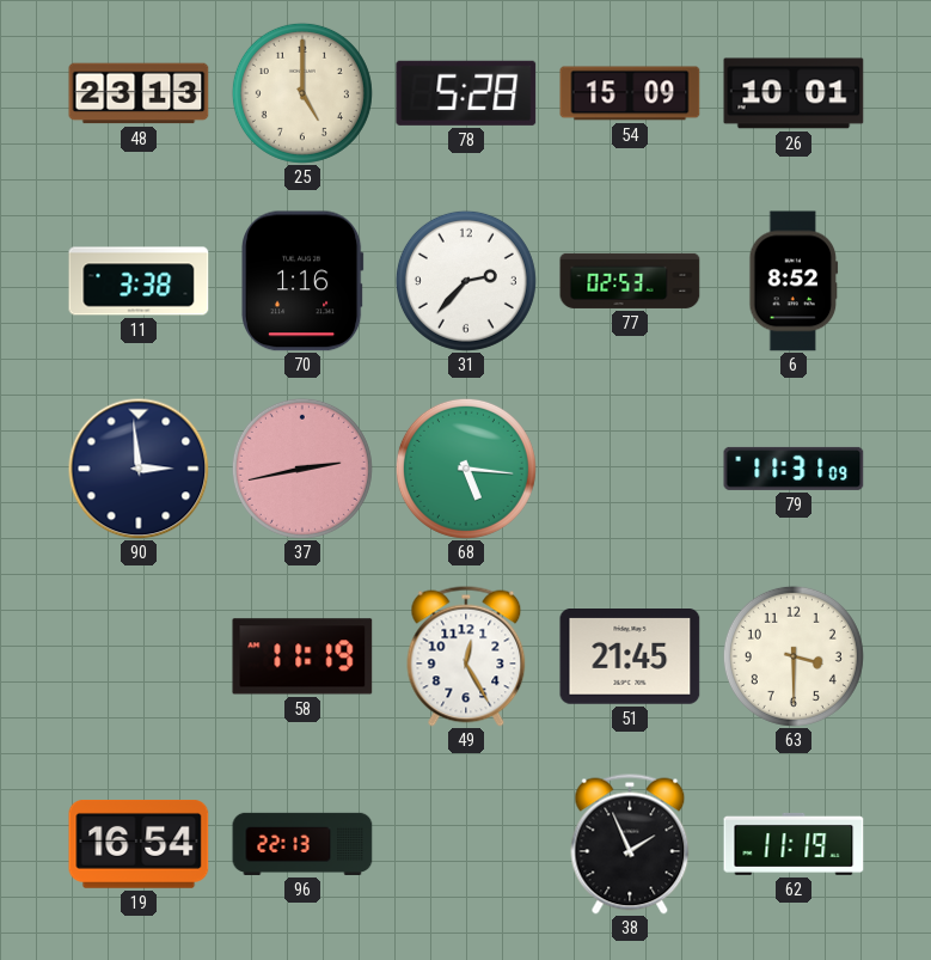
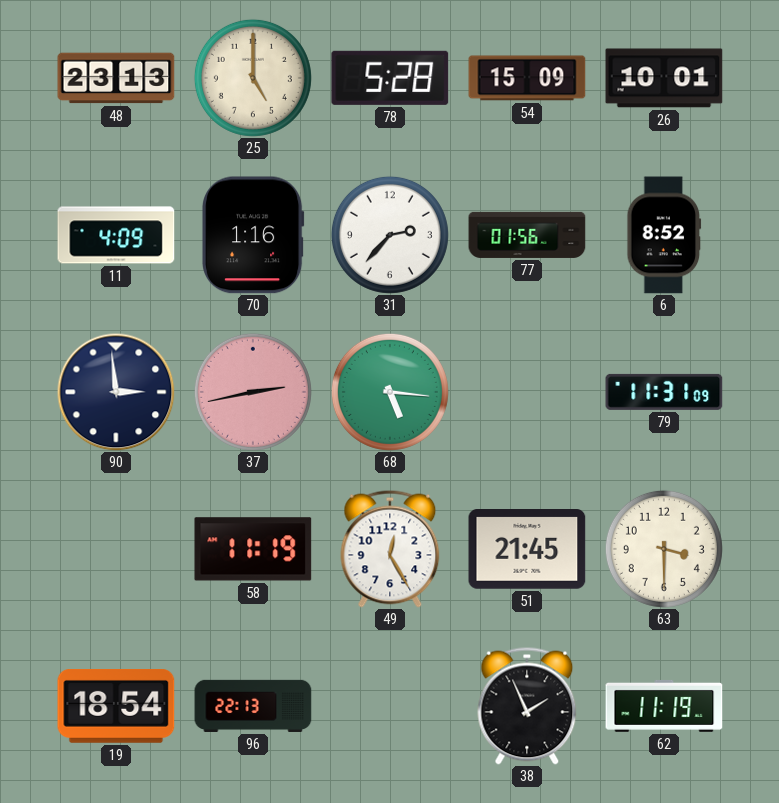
11: 3:38 -> 4:09 (116, 235)
77: 02:53 -> 01:56 (527, 235)
19: 16:54 -> 18:54 (116, 707)
